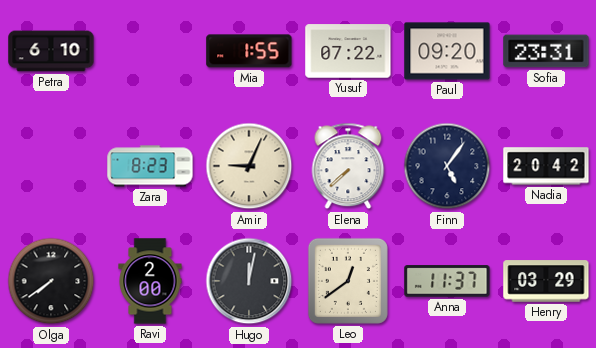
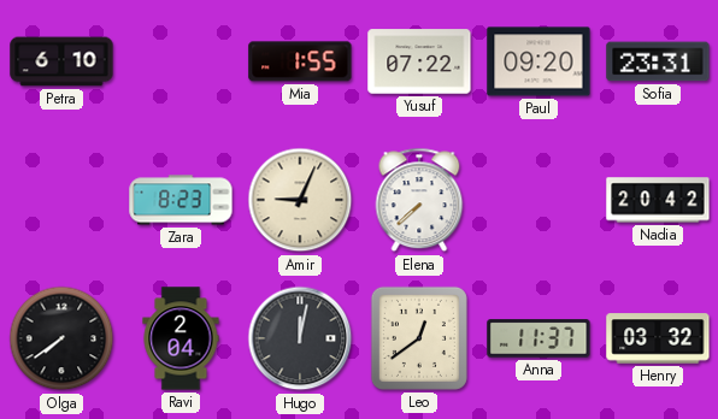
Finn: 5:06 -> none (447, 166)
Ravi: 2:00 -> 2:04 (181, 338)
Henry: 03:29 -> 03:32 (658, 338)
